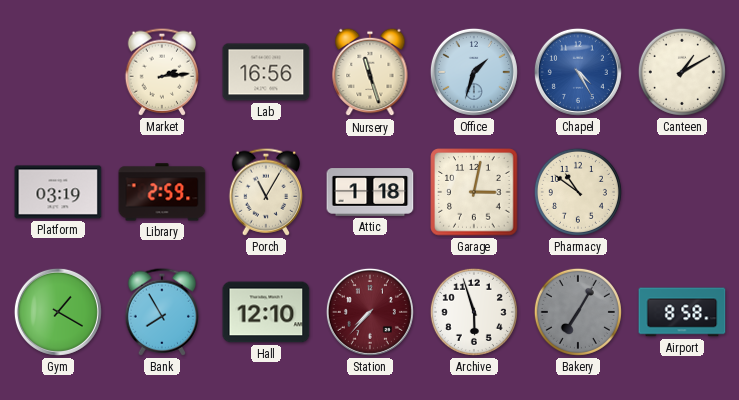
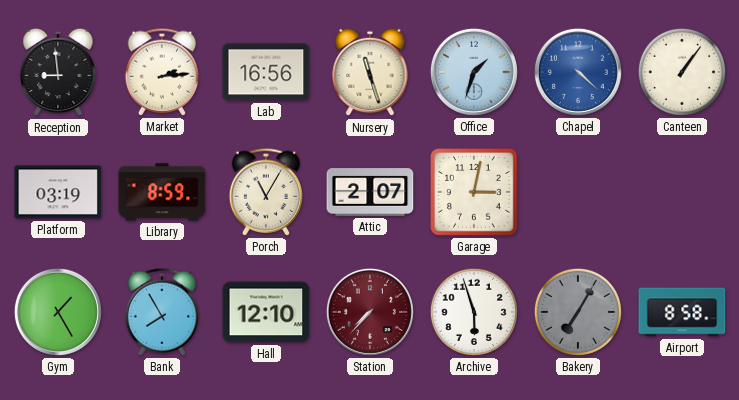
Reception: none -> 8:59 (58, 72)
Chapel: 4:25 -> 4:22 (578, 72)
Canteen: 1:10 -> 1:06 (682, 72)
Library: 2:59 -> 8:59 (162, 192)
Attic: 1:18 -> 2:07 (370, 192)
Pharmacy: 10:51 -> none (578, 192)
Gym: 1:20 -> 1:25 (58, 312)
